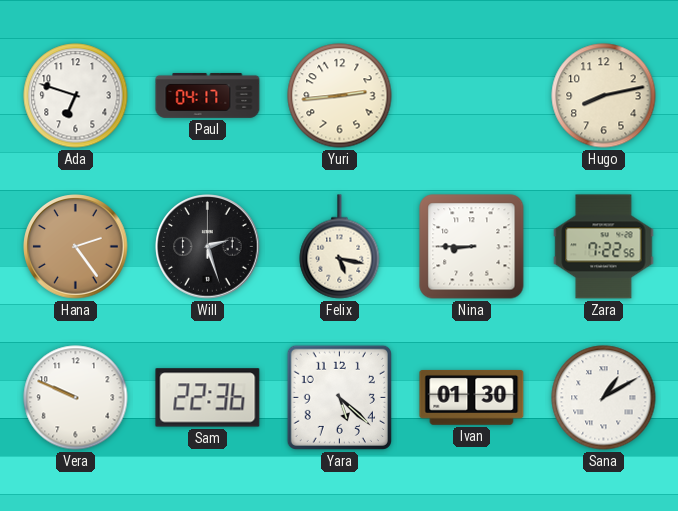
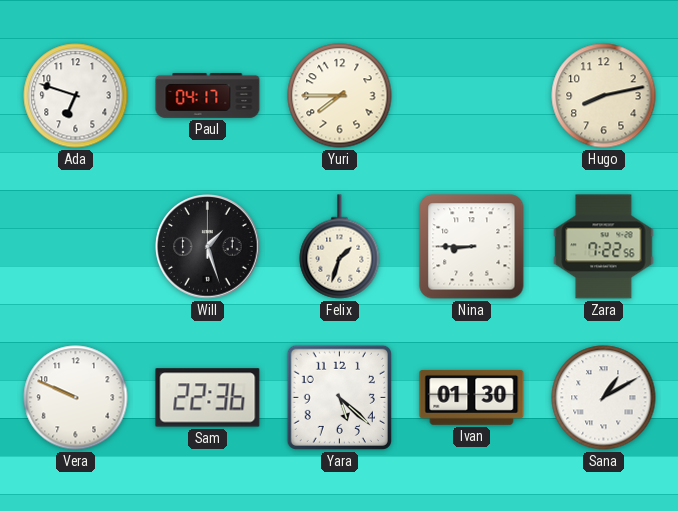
Yuri: 2:44 -> 7:45 (340, 96)
Hana: 2:24 -> none (76, 247)
Will: 2:27 -> 1:27 (208, 247)
Felix: 5:17 -> 1:33 (340, 247)
